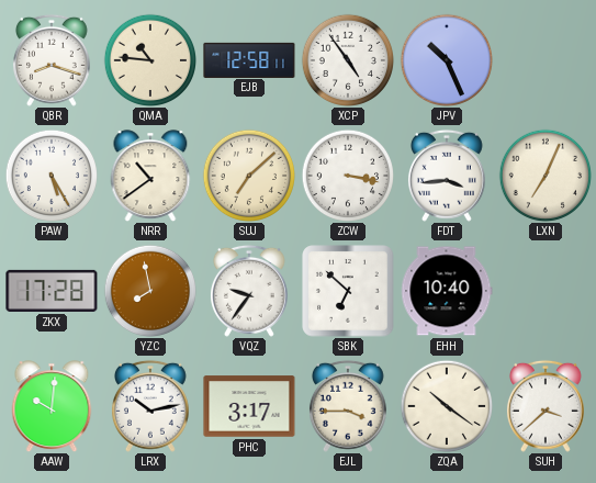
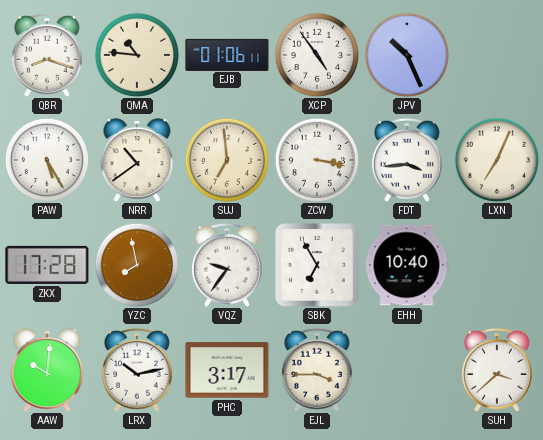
EJB: 12:58 -> 01:06 (227, 54)
SUJ: 7:08 -> 6:59 (226, 159)
SBK: 6:52 -> 6:55 (317, 265)
ZQA: 10:21 -> none (446, 405)
